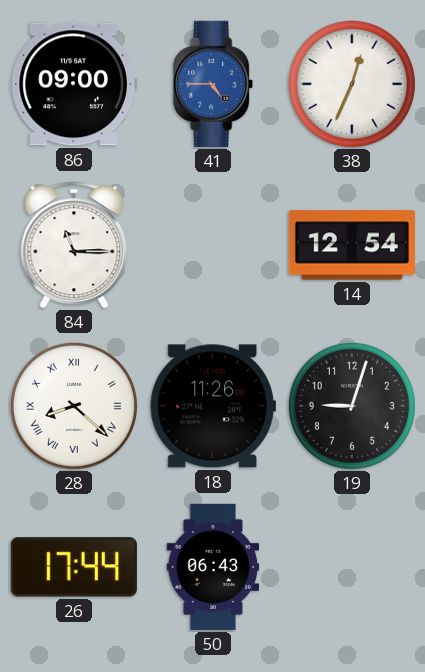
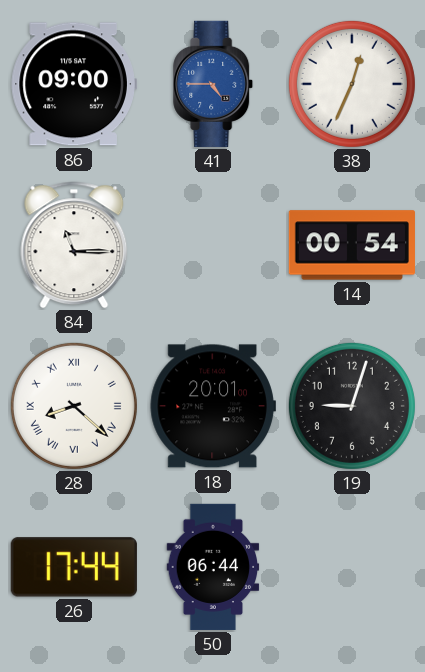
14: 12:54 -> 00:54 (352, 245)
18: 11:26 -> 20:01 (213, 406)
50: 06:43 -> 06:44 (213, 567)
